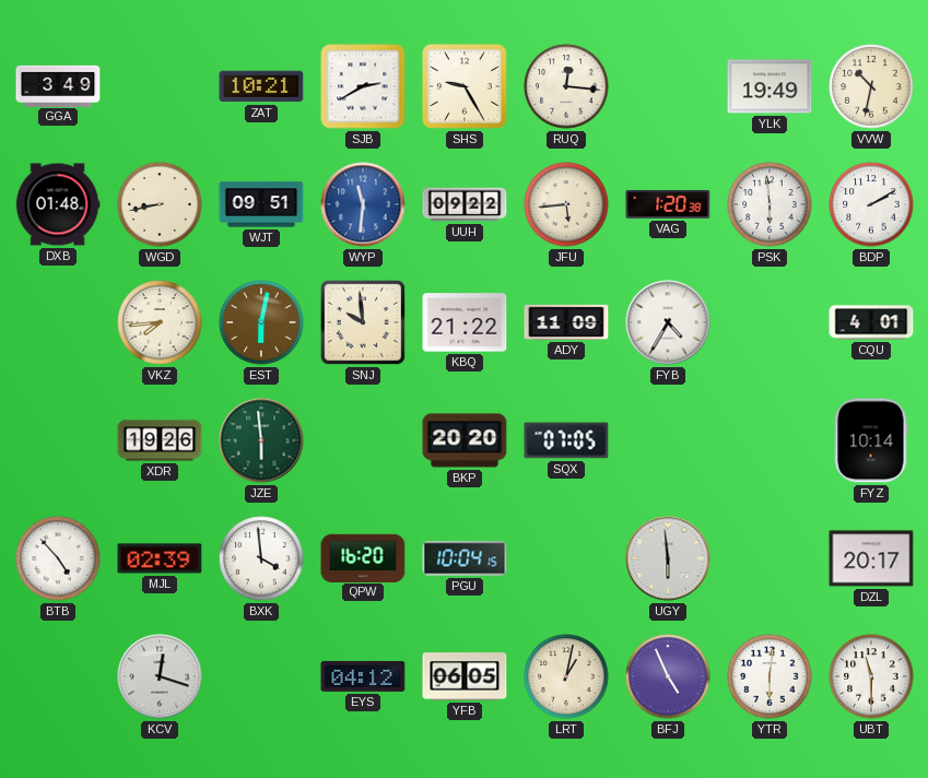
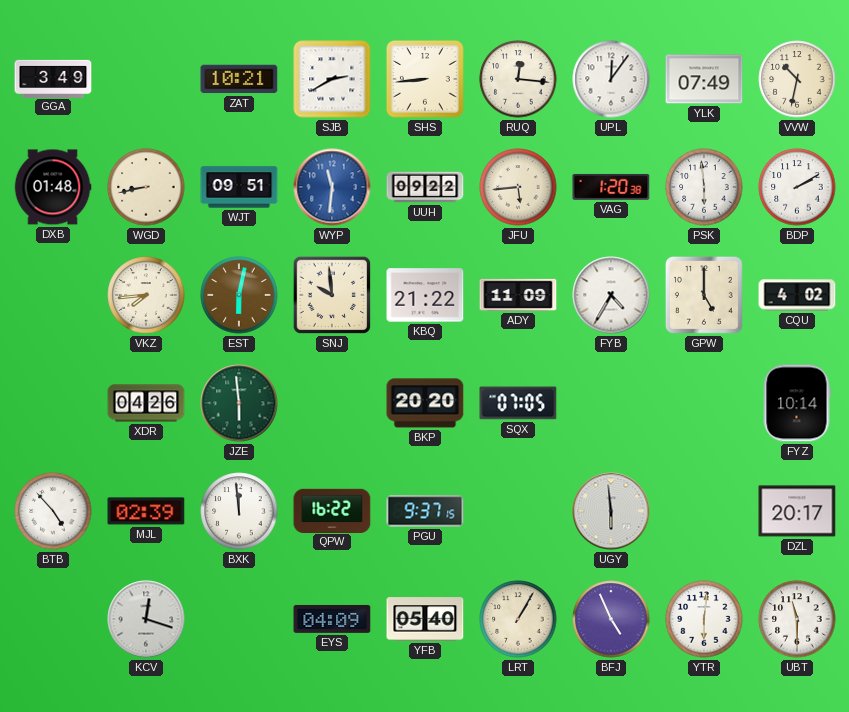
SHS: 9:25 -> 8:44 (425, 79)
UPL: none -> 12:06 (611, 79)
YLK: 19:49 -> 07:49 (704, 79)
GPW: none -> 5:00 (704, 295)
CQU: 4:01 -> 4:02 (797, 295)
XDR: 19:26 -> 04:26 (146, 403)
BXK: 3:59 -> 11:59 (239, 511)
QPW: 16:20 -> 16:22 (332, 510)
PGU: 10:04 -> 9:37 (425, 511)
EYS: 04:12 -> 04:09 (332, 619)
YFB: 06:05 -> 05:40 (425, 619)
LRT: 1:02 -> 1:05 (518, 619)
